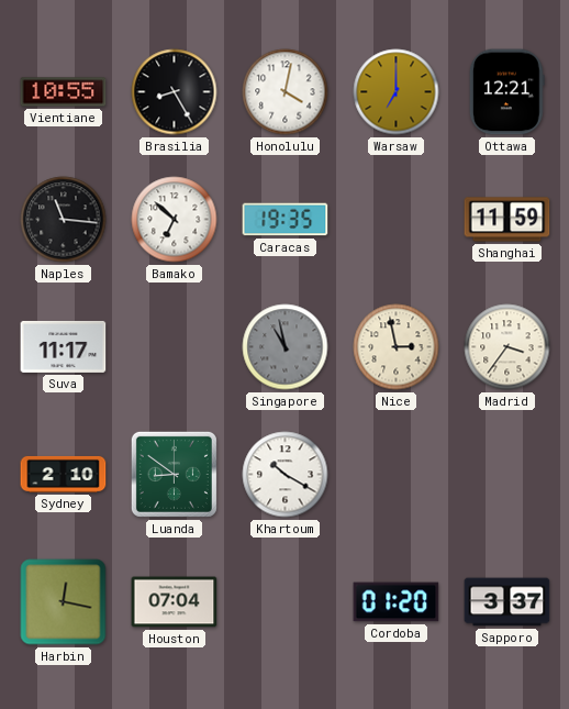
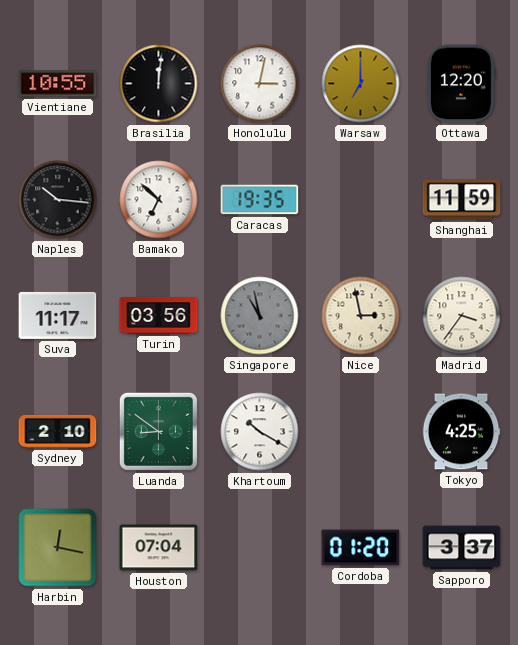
Brasilia: 8:25 -> 12:01 (159, 84)
Honolulu: 4:02 -> 3:02 (260, 84)
Ottawa: 12:21 -> 12:20 (461, 84)
Naples: 11:16 -> 10:16 (58, 200)
Turin: none -> 03:56 (159, 316)
Tokyo: none -> 4:25 (461, 432)
